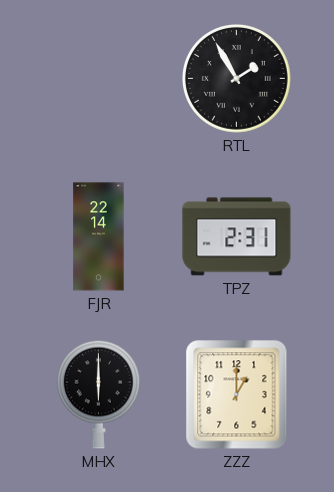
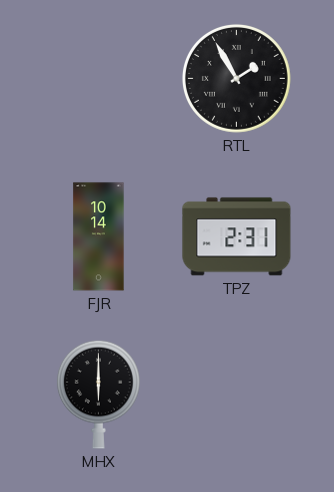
FJR: 22:14 -> 10:14 (99, 237)
ZZZ: 1:00 -> none (237, 395)
